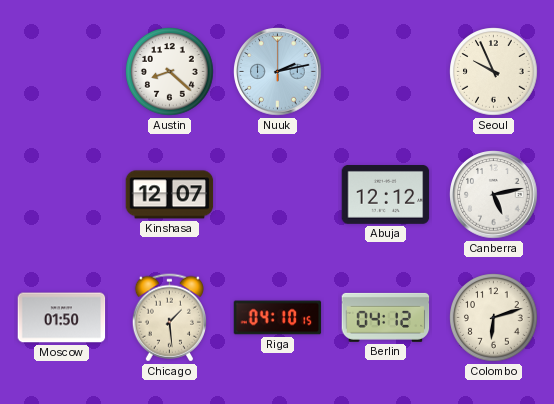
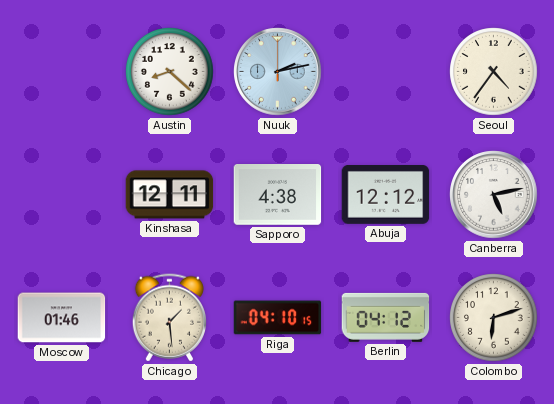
Seoul: 9:56 -> 4:36 (494, 72)
Kinshasa: 12:07 -> 12:11 (170, 195)
Sapporo: none -> 4:38 (278, 195)
Moscow: 01:50 -> 01:46 (62, 318)
